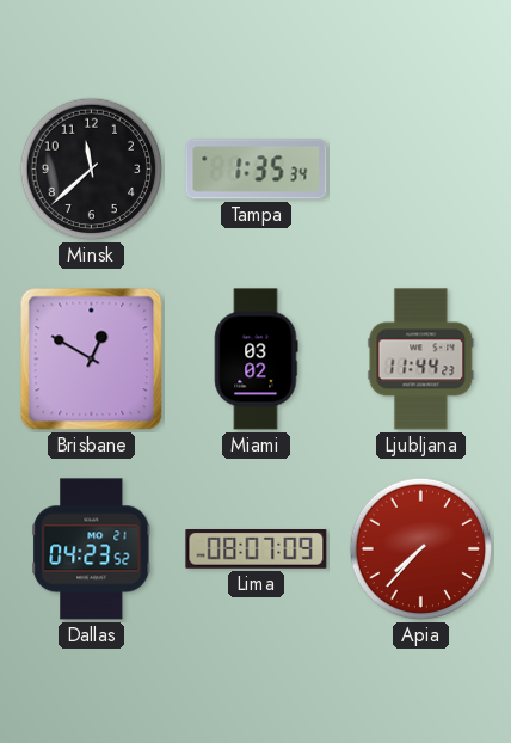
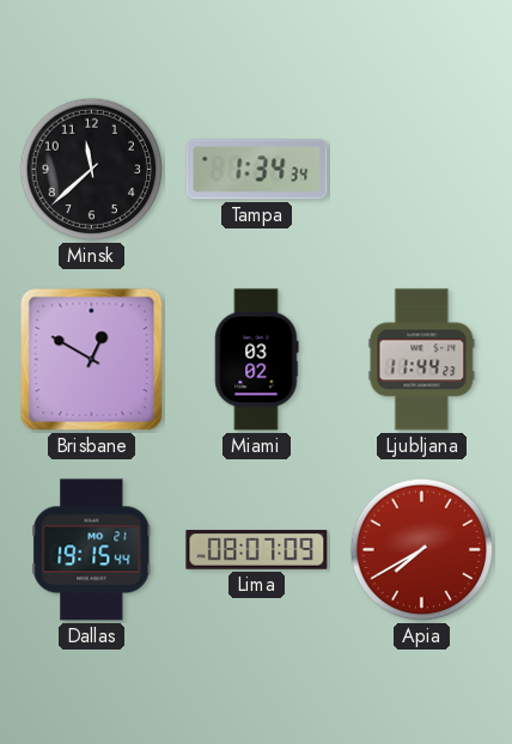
Tampa: 1:35 -> 1:34 (257, 170)
Dallas: 04:23 -> 19:15 (92, 550)
Apia: 7:37 -> 7:40 (422, 550)
